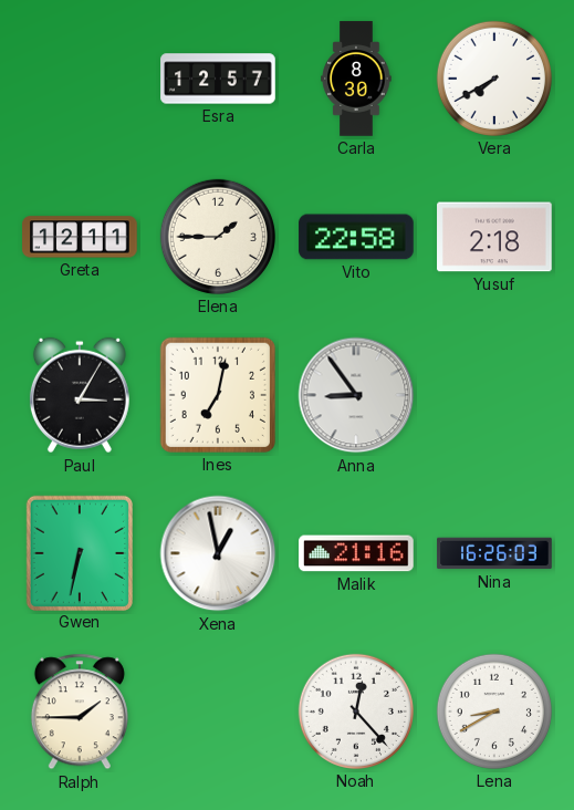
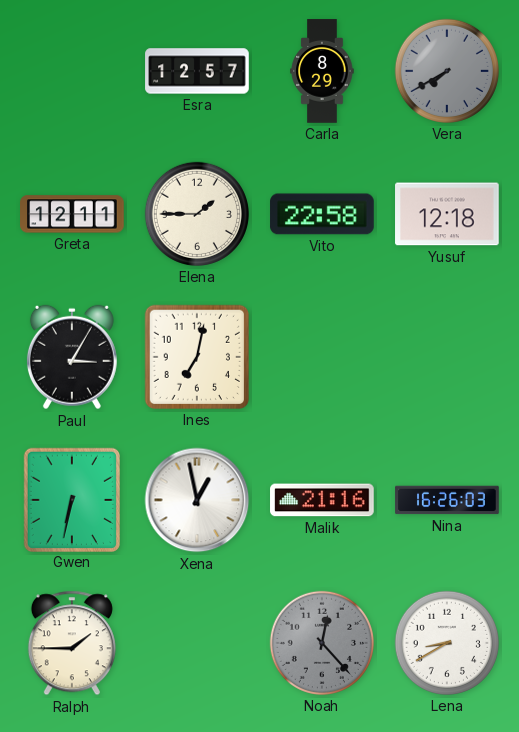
Carla: 8:30 -> 8:29 (322, 71)
Vera dial: white -> grey (447, 71)
Yusuf: 2:18 -> 12:18 (447, 214)
Anna: 8:54 -> none (356, 395)
Noah dial: white -> grey (322, 643)
